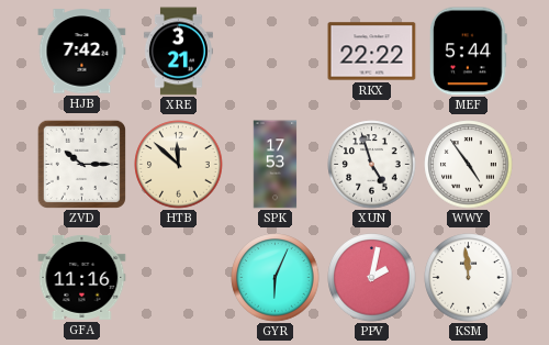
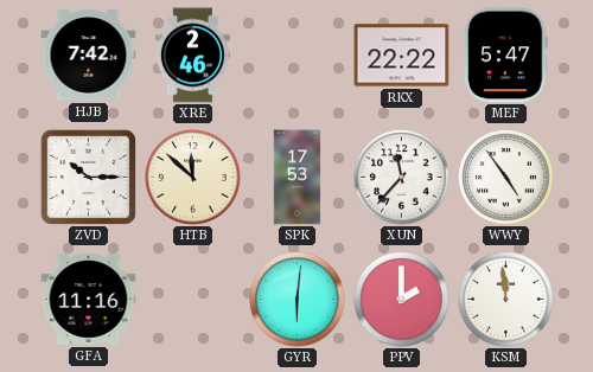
XRE: 3:21 -> 2:46 (192, 56)
MEF: 5:44 -> 5:47 (506, 56)
XUN: 4:57 -> 11:37 (402, 178)
GYR: 6:04 -> 6:01 (298, 300)
PPV: 2:02 -> 2:00 (402, 300)
